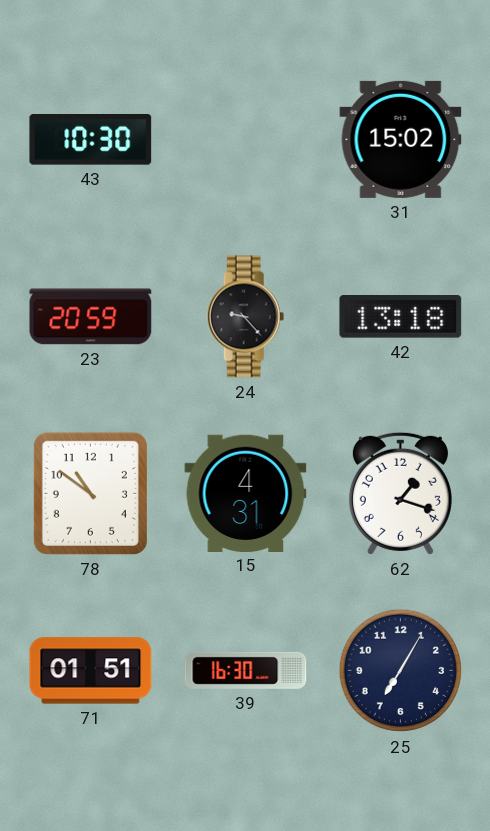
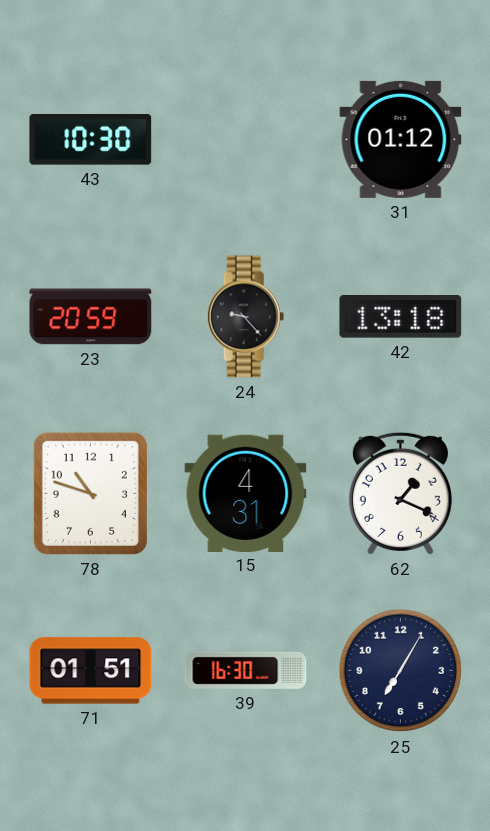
31: 15:02 -> 01:12 (401, 139)
78: 10:51 -> 10:48 (90, 493)
62: 1:18 -> 1:19 (400, 493)
